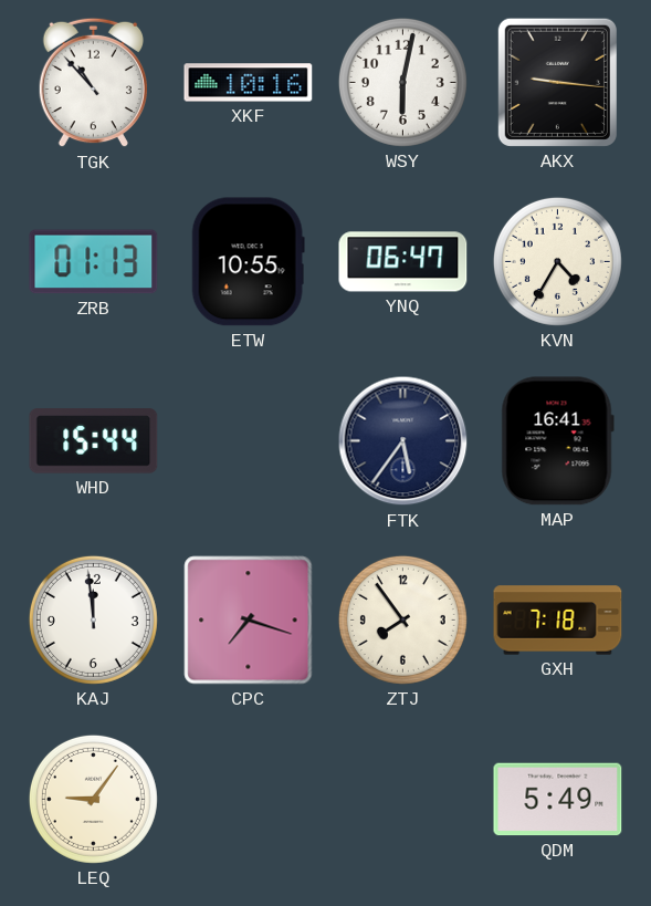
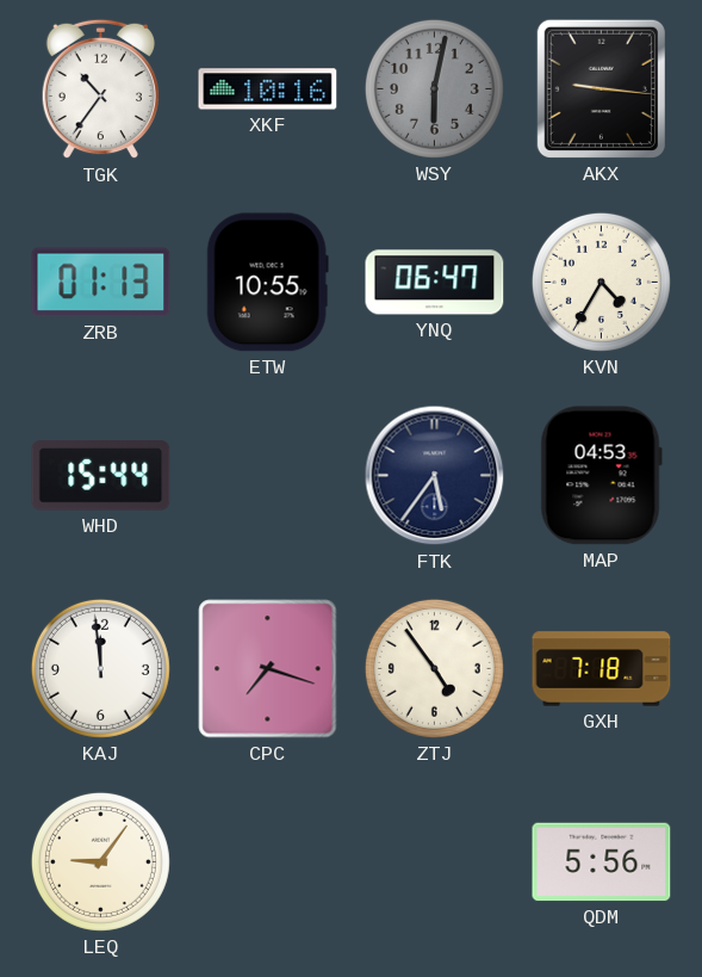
TGK: 10:53 -> 10:36 (100, 89)
WSY dial: white -> grey (434, 88)
MAP: 16:41 -> 04:53 (601, 476)
ZTJ: 7:54 -> 4:54 (434, 668)
QDM: 5:49 -> 5:56 (602, 862)
